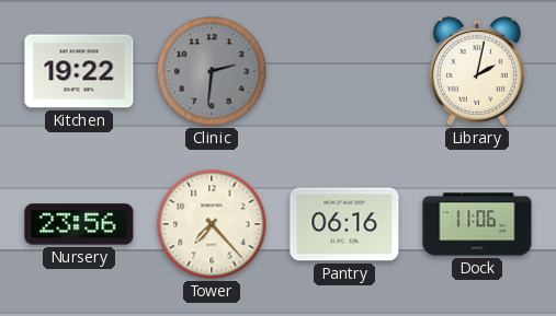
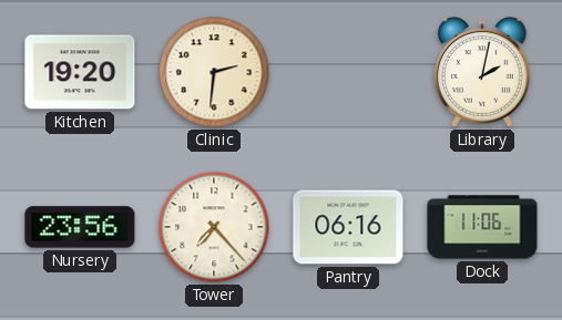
Kitchen: 19:22 -> 19:20 (80, 72)
Clinic dial: grey -> cream (214, 72)
